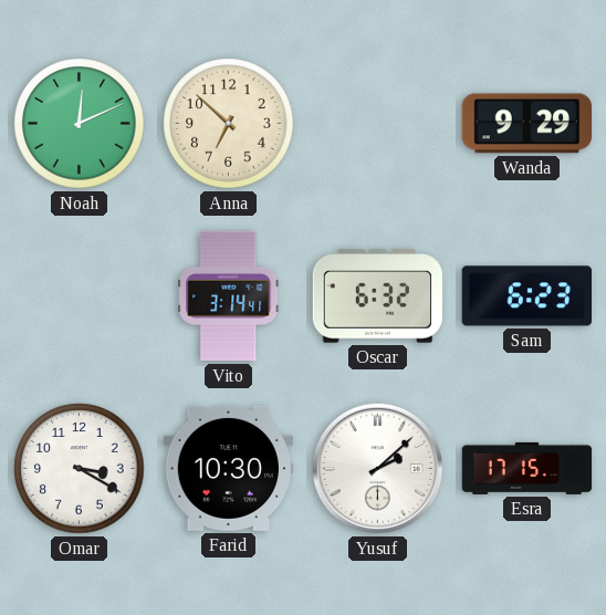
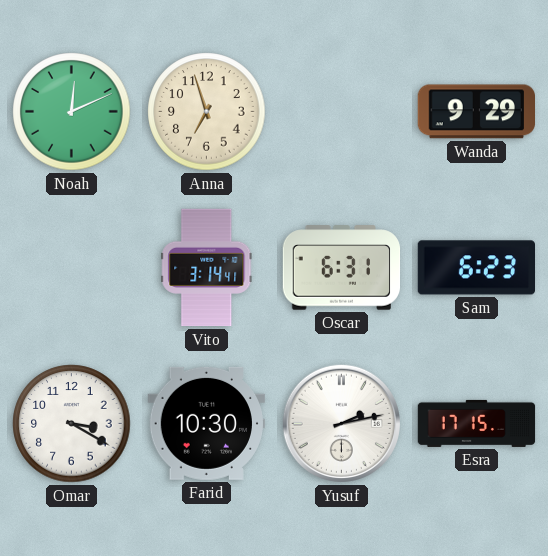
Anna: 6:52 -> 6:57 (207, 112)
Oscar: 6:32 -> 6:31 (342, 268)
Yusuf: 2:08 -> 2:13 (341, 423)
